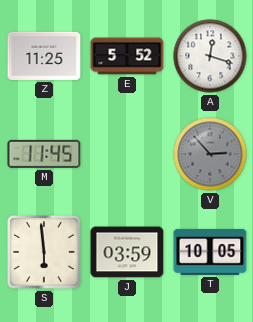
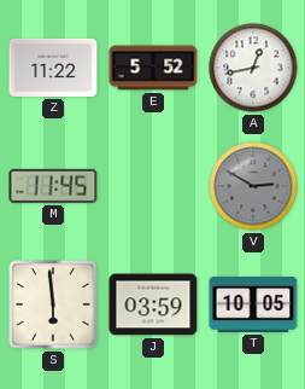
Z: 11:25 -> 11:22 (53, 68)
A: 12:18 -> 12:43 (253, 68)
V: 2:53 -> 2:50 (253, 186)
